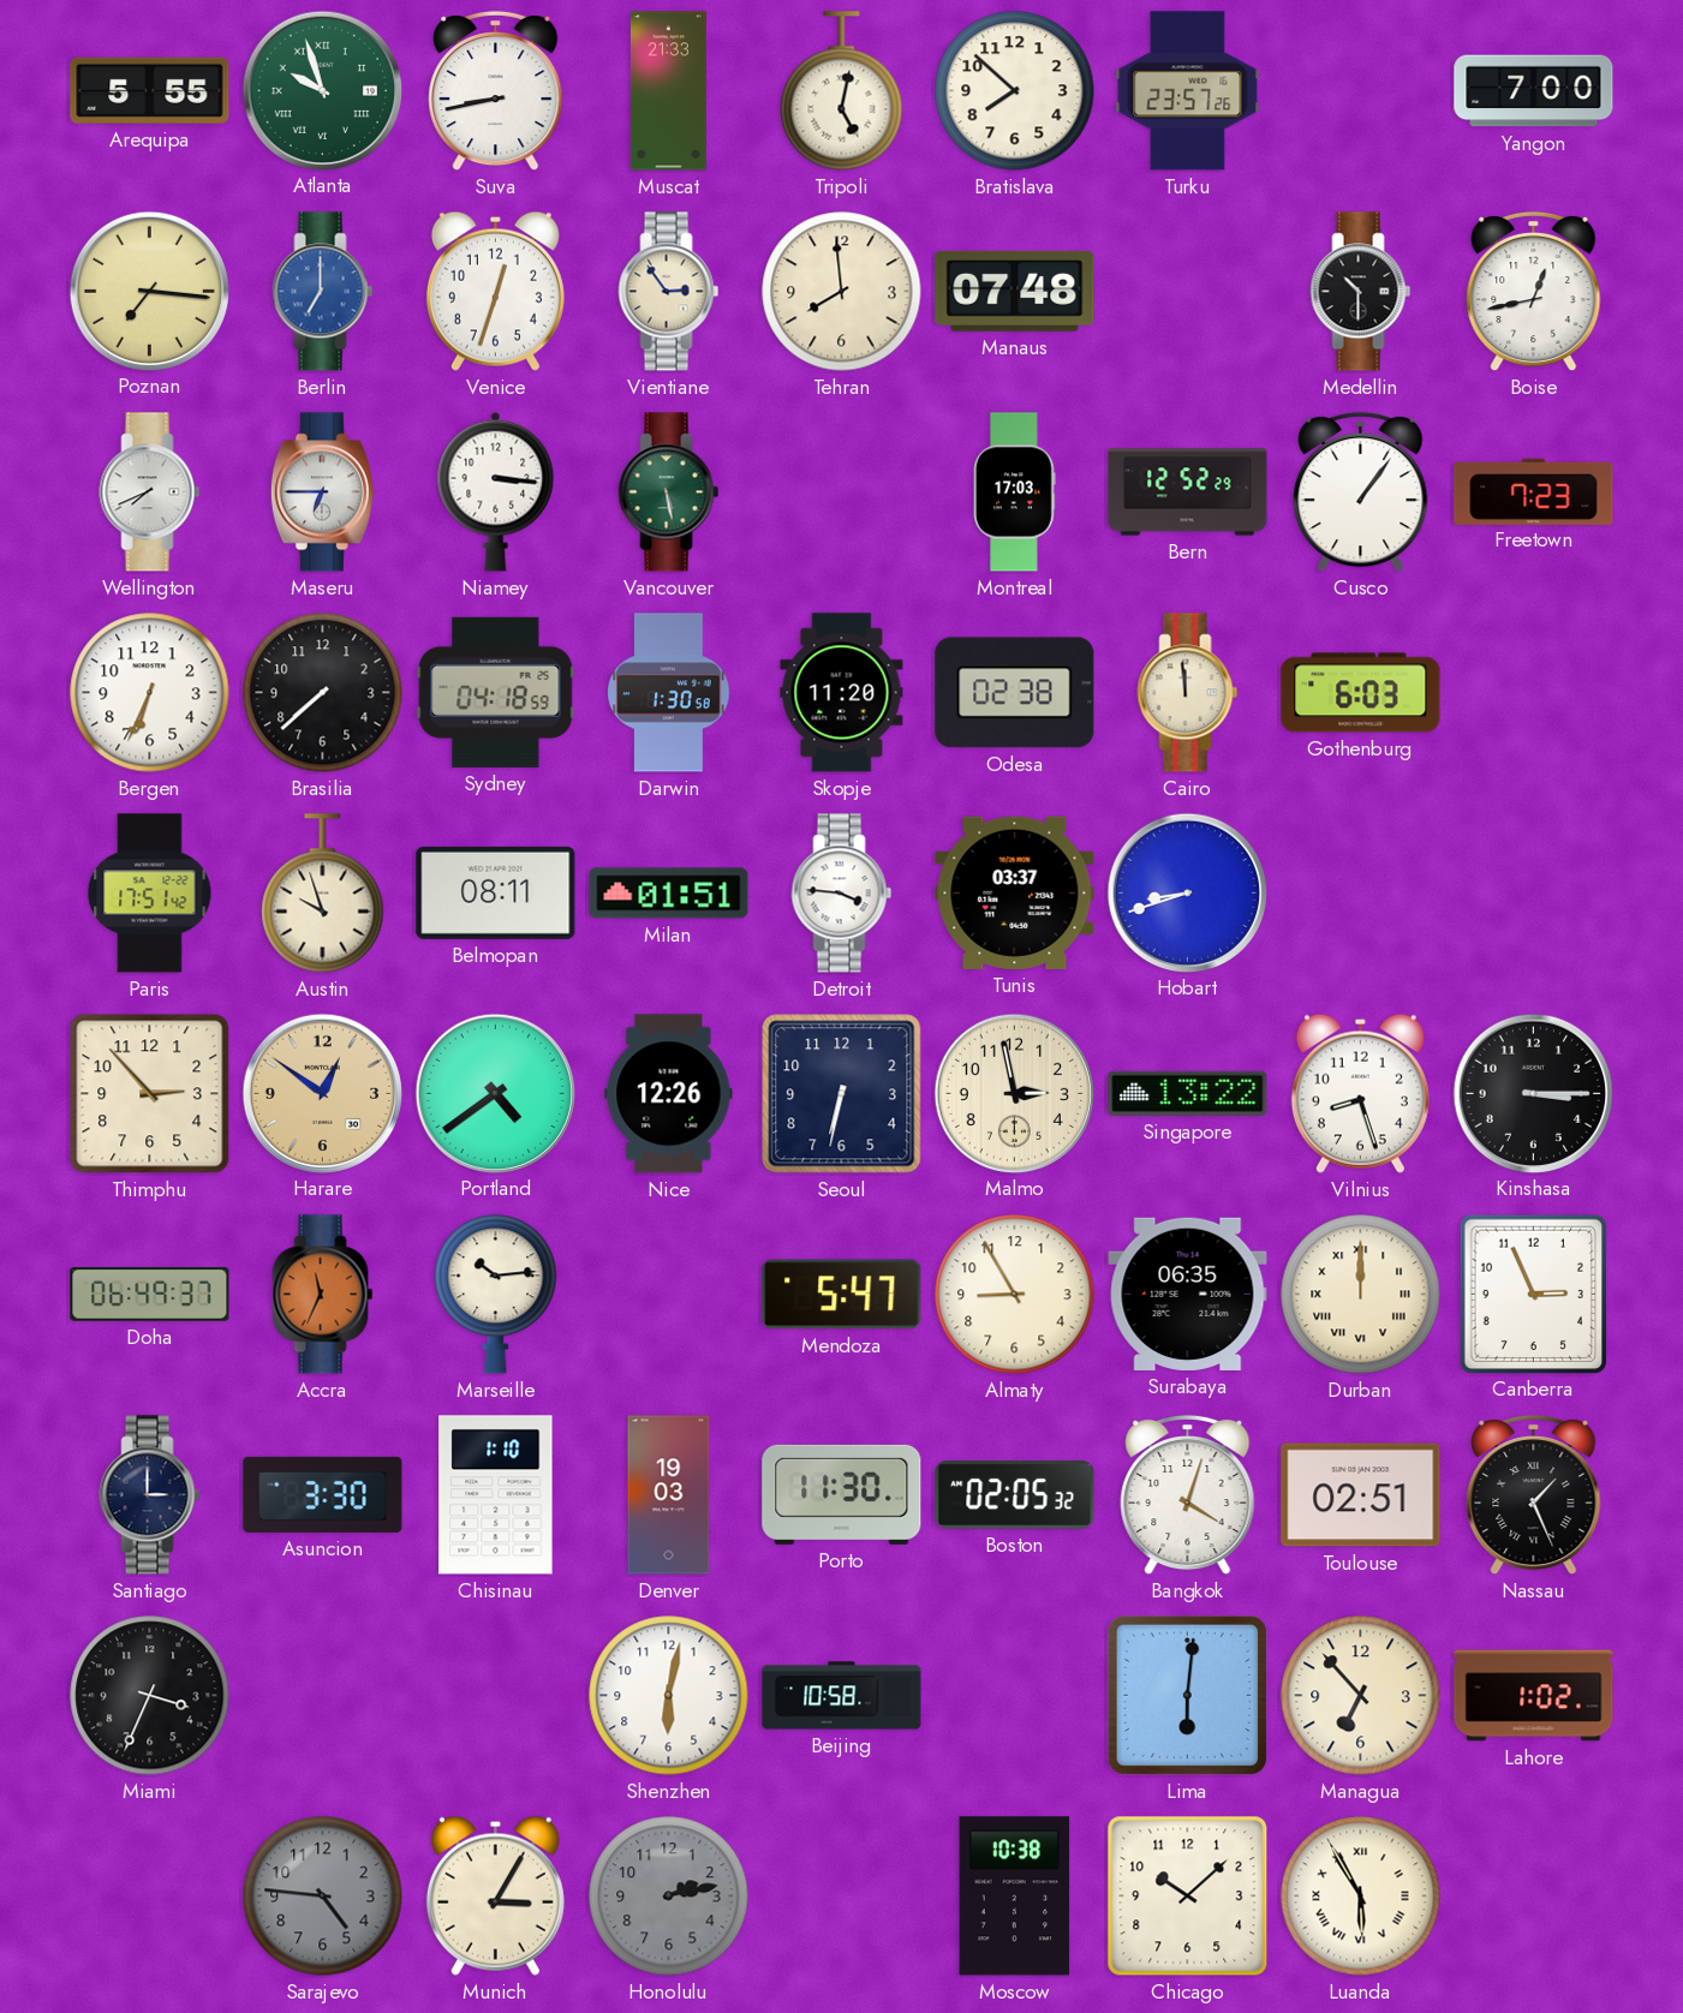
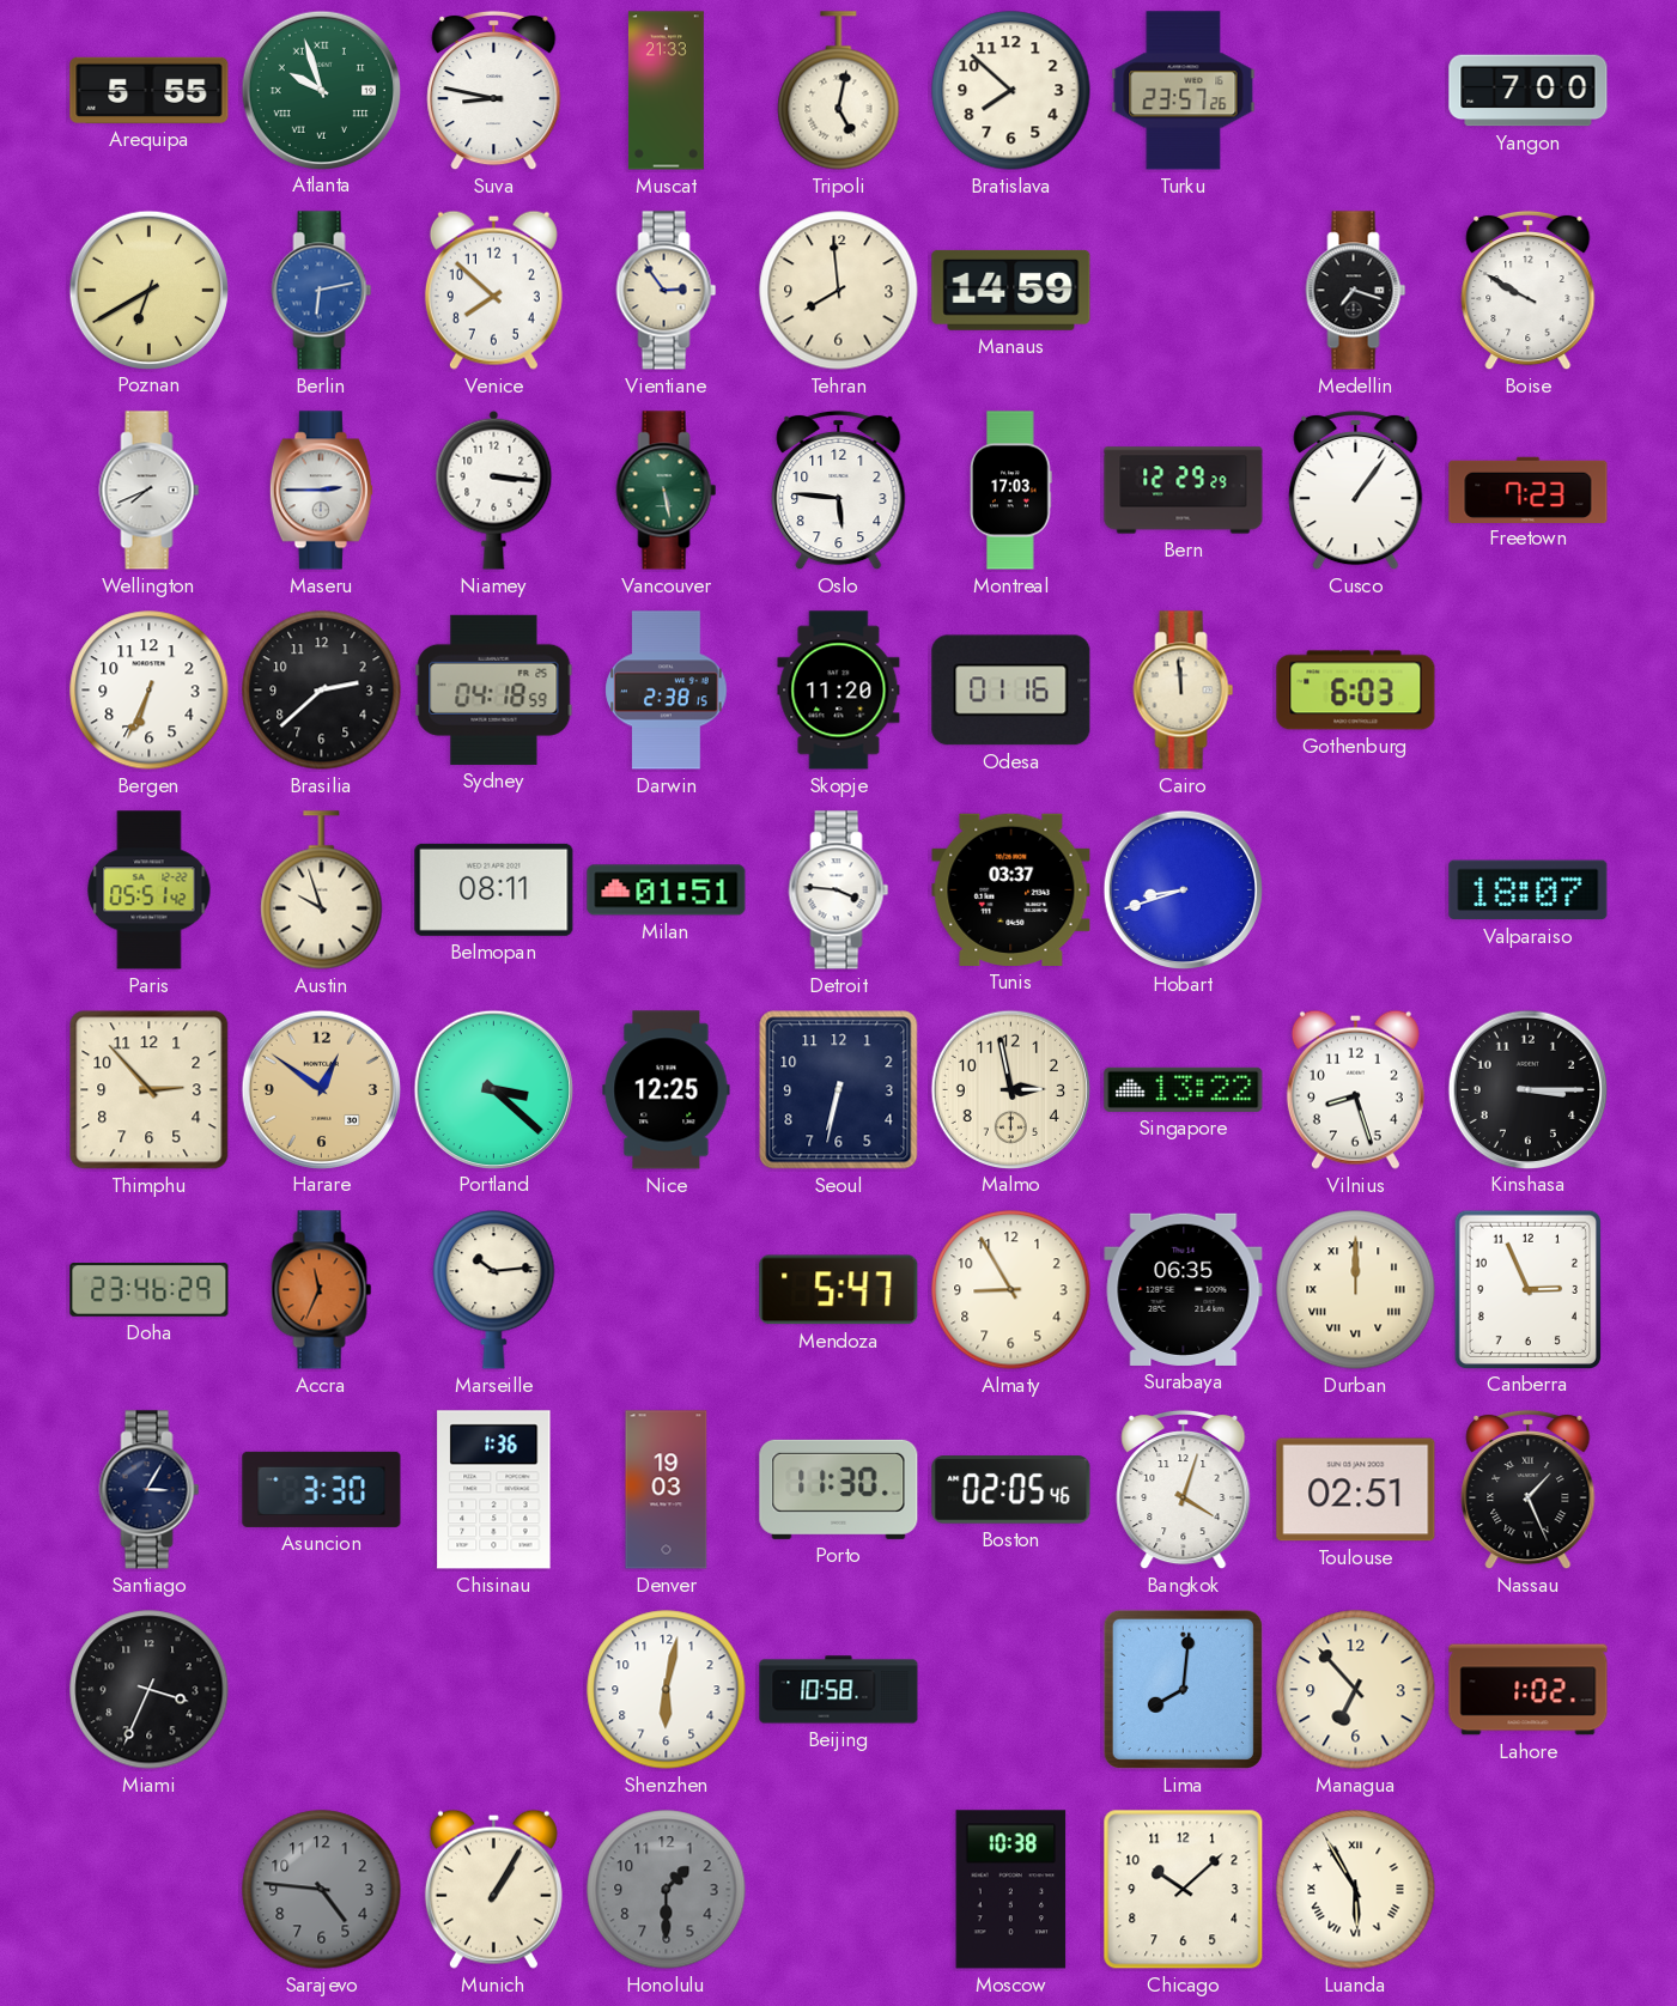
Suva: 8:43 -> 8:47 (494, 91)
Poznan: 7:16 -> 6:40 (148, 290)
Berlin: 7:00 -> 6:13 (322, 291)
Venice: 12:33 -> 7:52 (493, 290)
Manaus: 07:48 -> 14:59 (1011, 290)
Medellin: 10:30 -> 7:18 (1356, 291)
Boise: 12:43 -> 9:50 (1529, 291)
Maseru: 6:45 -> 2:45 (321, 491)
Oslo: none -> 5:46 (839, 491)
Bern: 12:52 -> 12:29 (1184, 491)
Brasilia: 7:38 -> 2:38 (322, 691)
Darwin: 1:30 -> 2:38 (667, 691)
Odesa: 02:38 -> 01:16 (1011, 691)
Paris: 17:51 -> 05:51 (150, 890)
Valparaiso: none -> 18:07 (1529, 890)
Portland: 4:39 -> 3:22 (493, 1089)
Nice: 12:26 -> 12:25 (667, 1090)
Doha: 06:49 -> 23:46 (150, 1290)
Santiago: 3:00 -> 3:05 (150, 1490)
Chisinau: 1:10 -> 1:36 (494, 1490)
Boston: 02:05:32 -> 02:05:46 (1011, 1490)
Lima: 6:01 -> 8:01 (1183, 1689)
Munich: 3:05 -> 1:05 (493, 1889)
Honolulu: 2:13 -> 1:30 (667, 1890)
